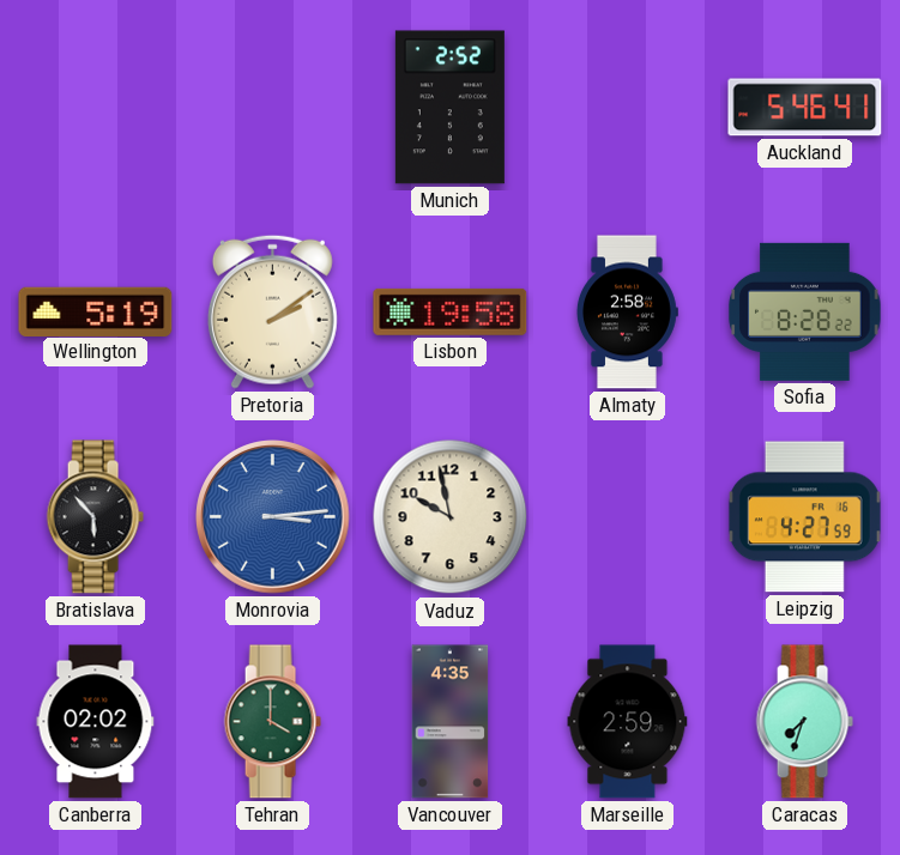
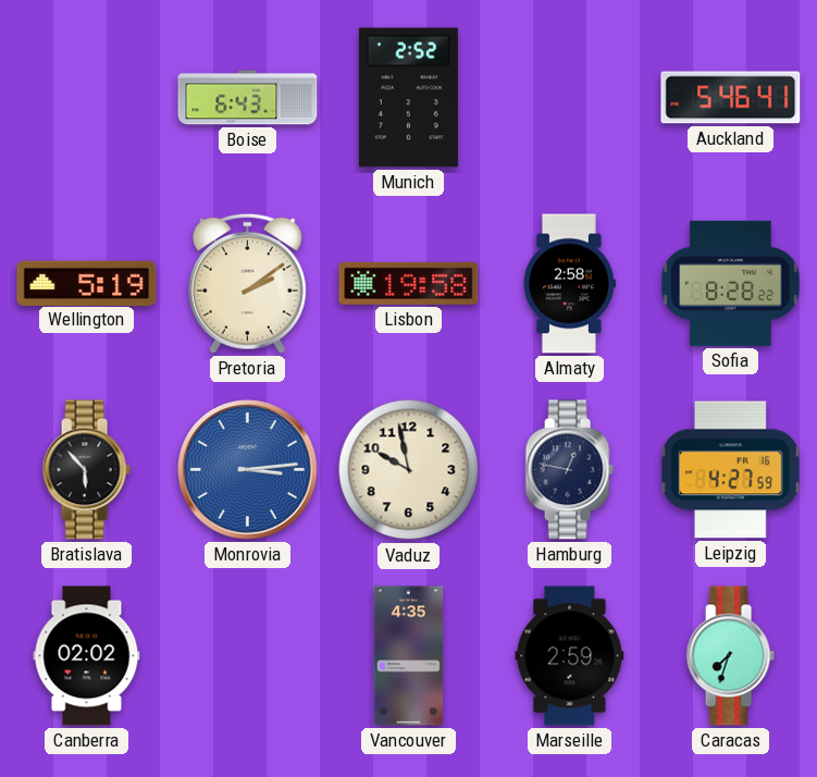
Boise: none -> 6:43 (248, 98)
Hamburg: none -> 12:47 (569, 470)
Tehran: 4:00 -> none (272, 722)
